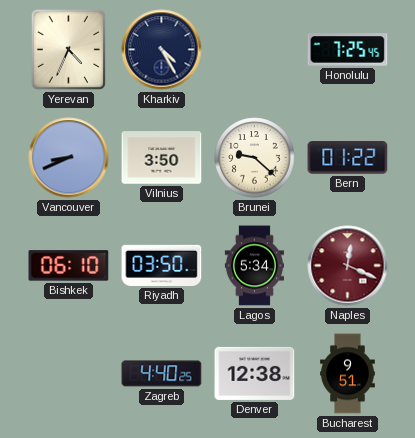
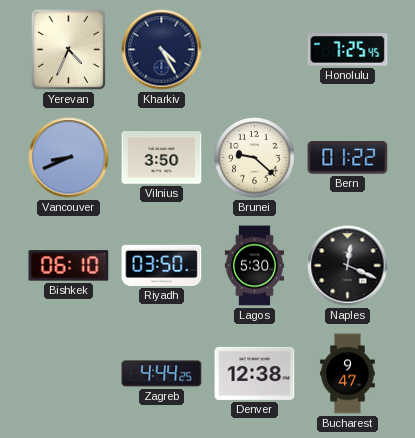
Lagos: 5:34 -> 5:30 (254, 266)
Naples dial: burgundy -> black (348, 266)
Zagreb: 4:40 -> 4:44 (162, 374)
Bucharest: 9:51 -> 9:47 (348, 374)
